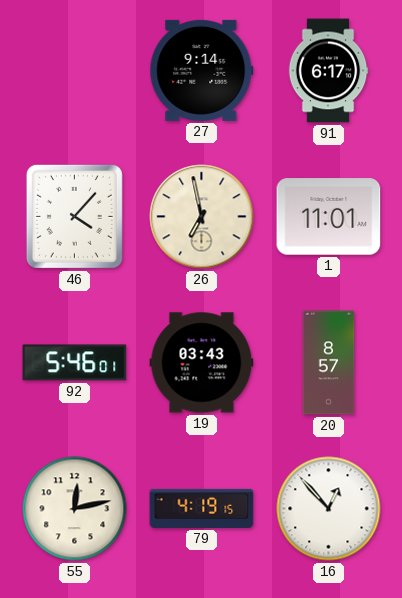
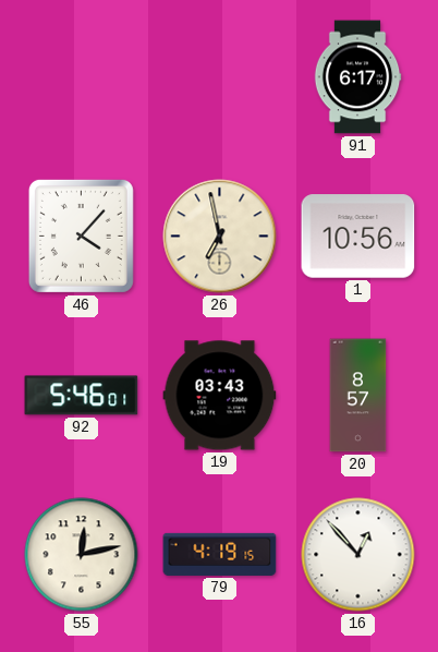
27: 9:14 -> none (202, 70)
1: 11:01 -> 10:56 (358, 237)
